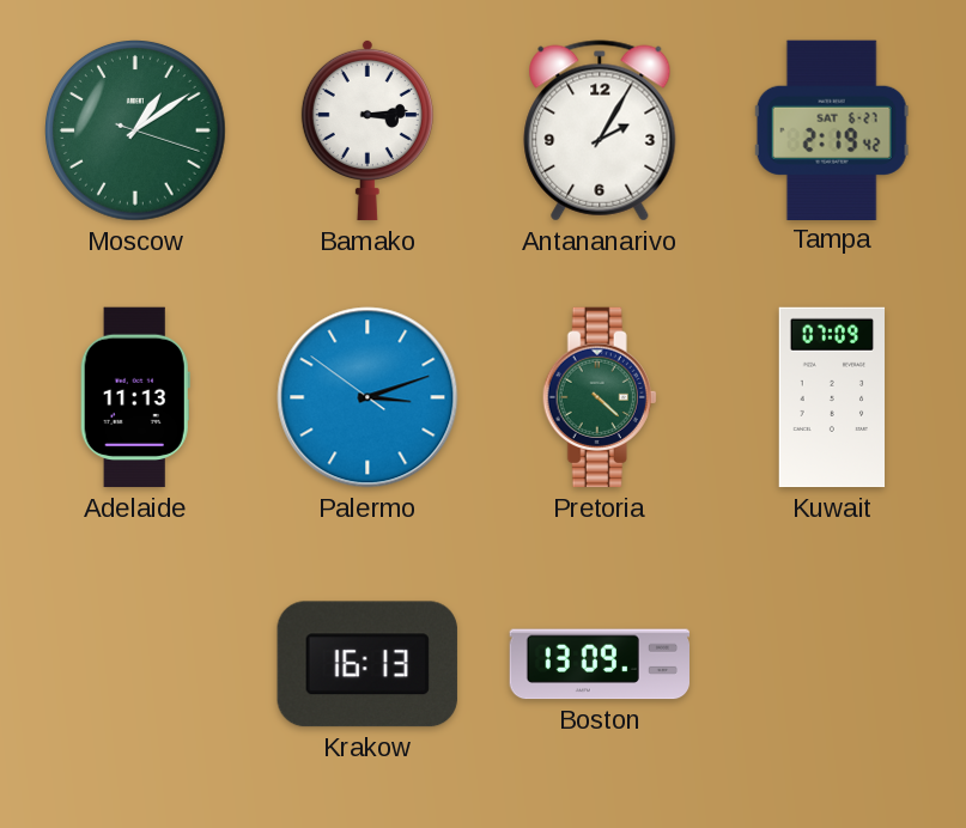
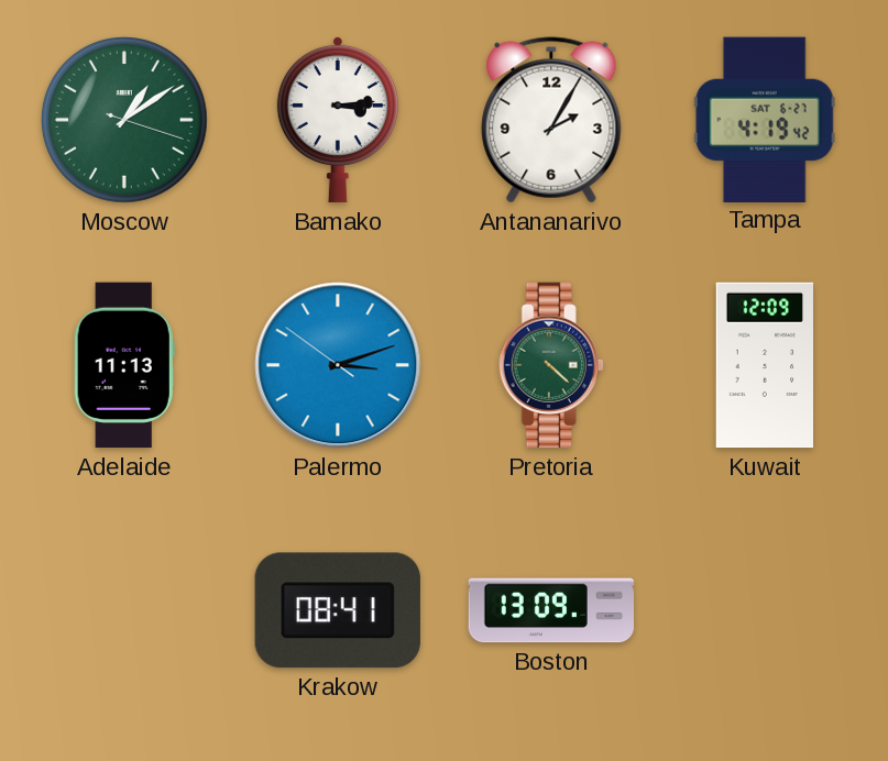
Tampa: 2:19 -> 4:19 (765, 119)
Kuwait: 07:09 -> 12:09 (765, 365)
Krakow: 16:13 -> 08:41 (338, 610)
